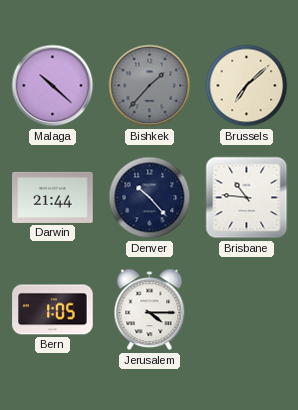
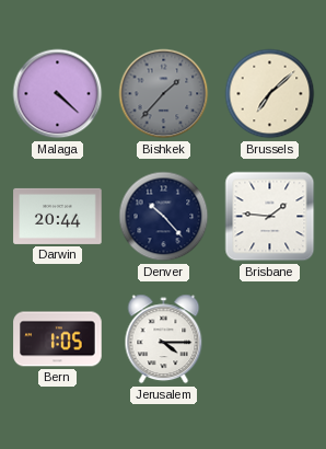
Malaga: 10:22 -> 4:22 (58, 94)
Darwin: 21:44 -> 20:44 (58, 216)
Brisbane: 10:46 -> 1:46 (270, 217)
